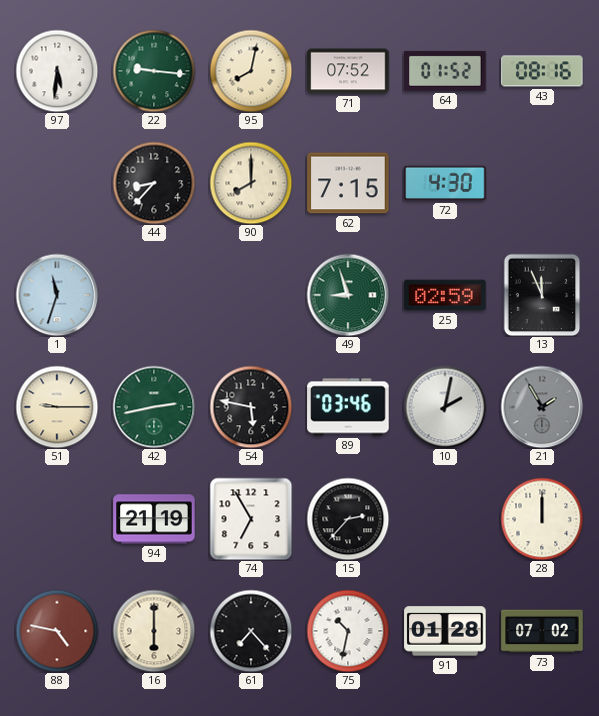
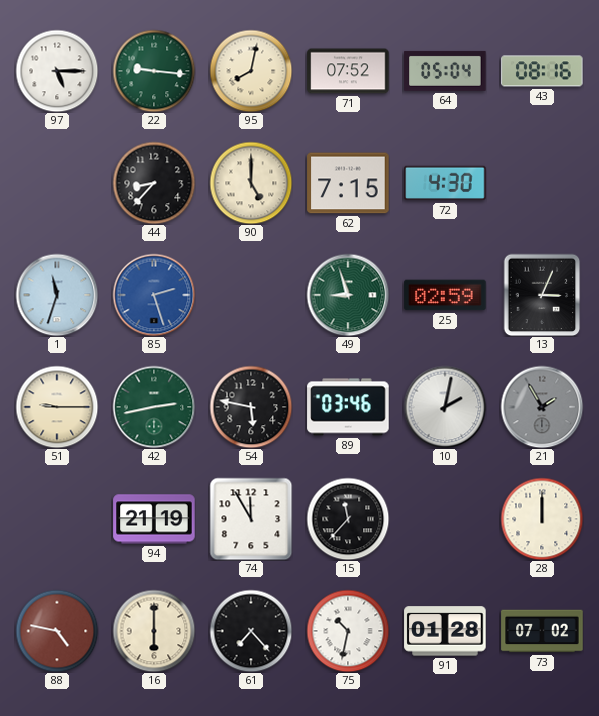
97: 5:31 -> 5:15 (57, 71)
64: 01:52 -> 05:04 (445, 71)
90: 8:00 -> 5:00 (251, 183)
85: none -> 2:27 (154, 295)
13: 11:56 -> 3:04 (542, 295)
74: 6:55 -> 11:55 (251, 519)
15: 2:37 -> 11:37 (348, 519)
